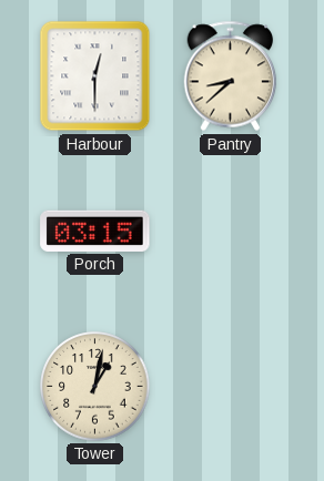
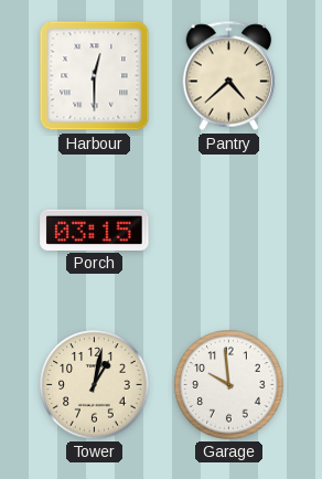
Pantry: 8:38 -> 4:38 (229, 76)
Garage: none -> 9:59 (229, 385)
